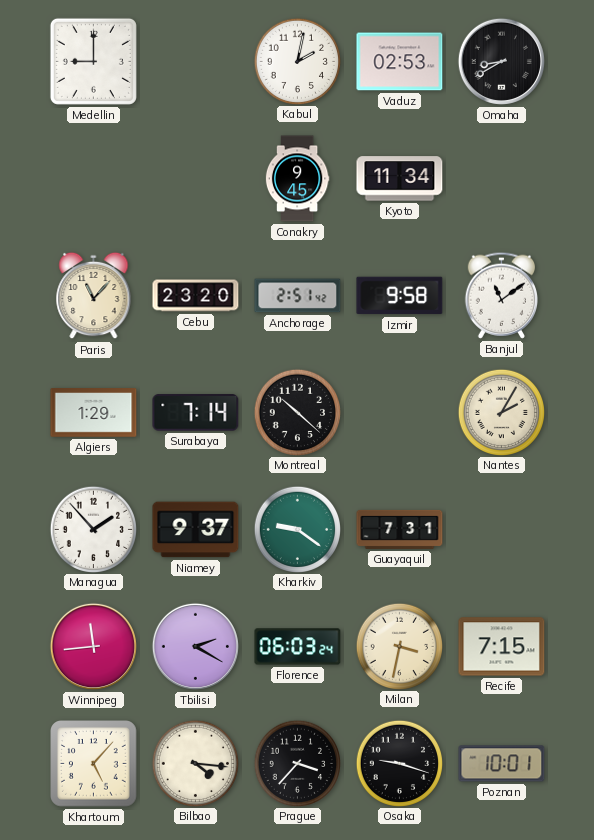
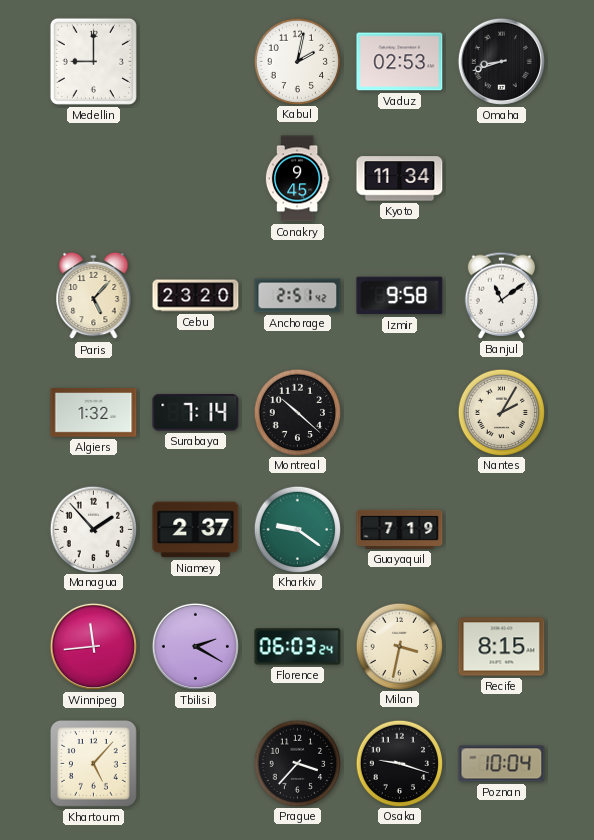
Omaha: 8:40 -> 8:42 (501, 61)
Paris: 11:07 -> 5:07 (94, 296)
Algiers: 1:29 -> 1:32 (94, 413)
Niamey: 9:37 -> 2:37 (196, 530)
Guayaquil: 7:31 -> 7:19 (400, 529)
Recife: 7:15 -> 8:15 (502, 647)
Bilbao: 4:16 -> none (195, 763)
Poznan: 10:01 -> 10:04 (502, 764)
